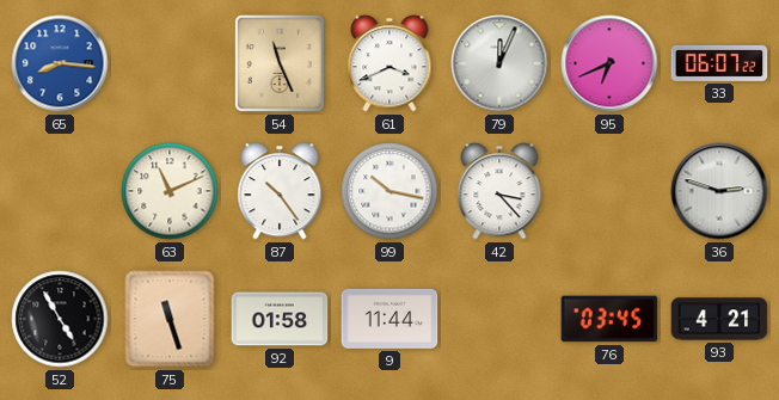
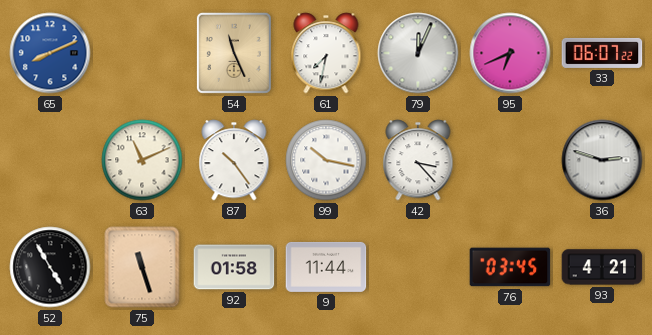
65: 8:16 -> 8:11 (50, 53)
61: 3:41 -> 7:32 (326, 53)
